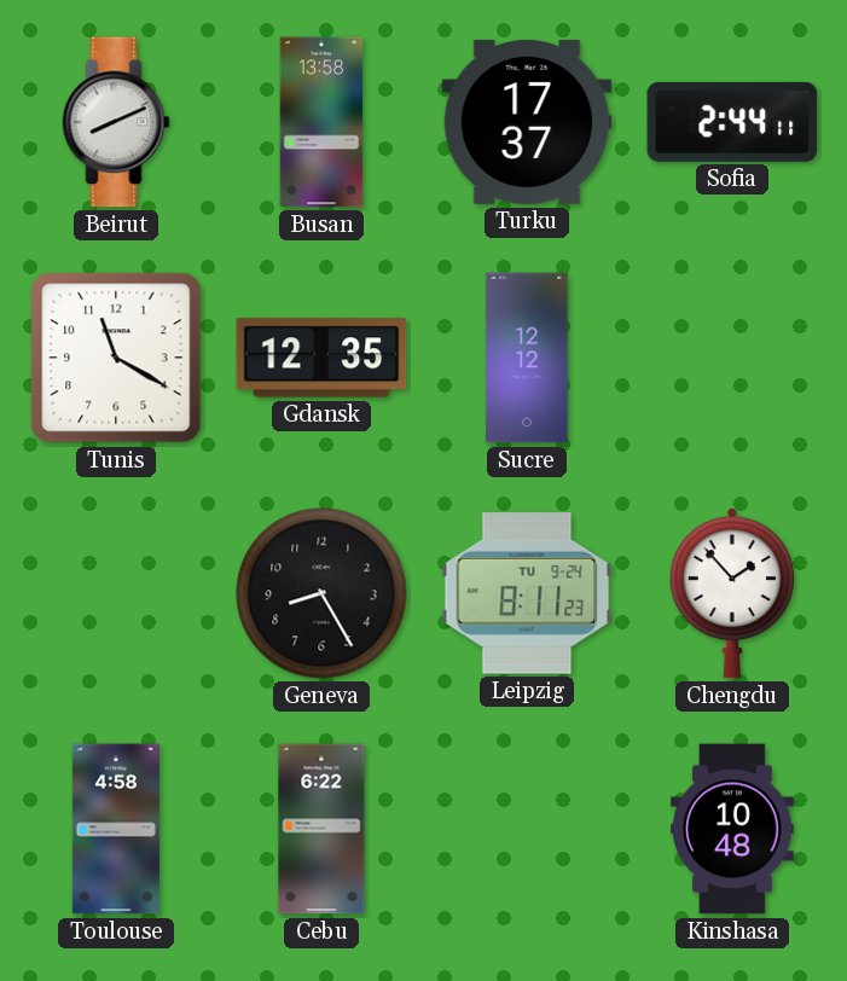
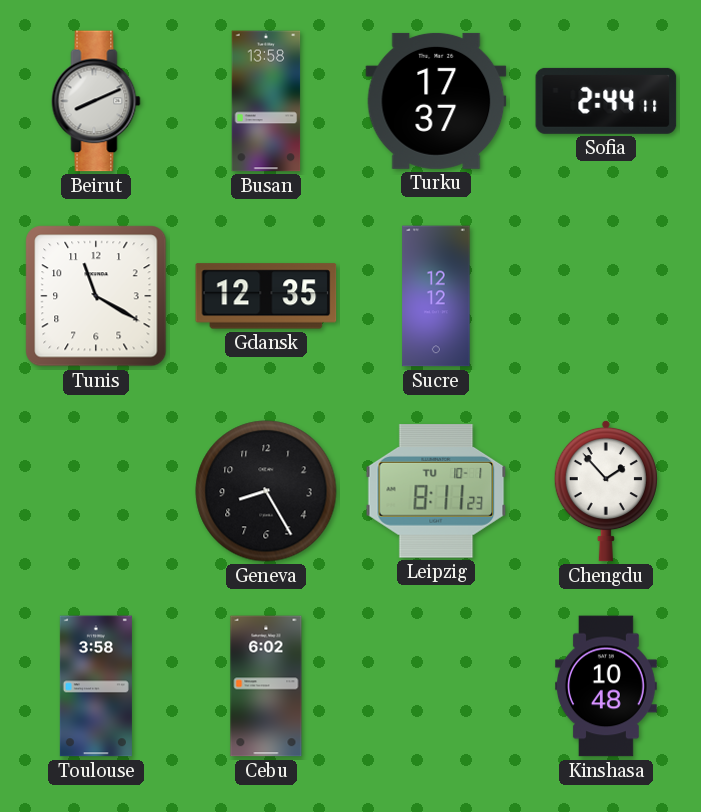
Leipzig date: TU 9-24 -> TU 10-1 (436, 491)
Toulouse: 4:58 -> 3:58 (96, 686)
Cebu: 6:22 -> 6:02 (266, 686)
